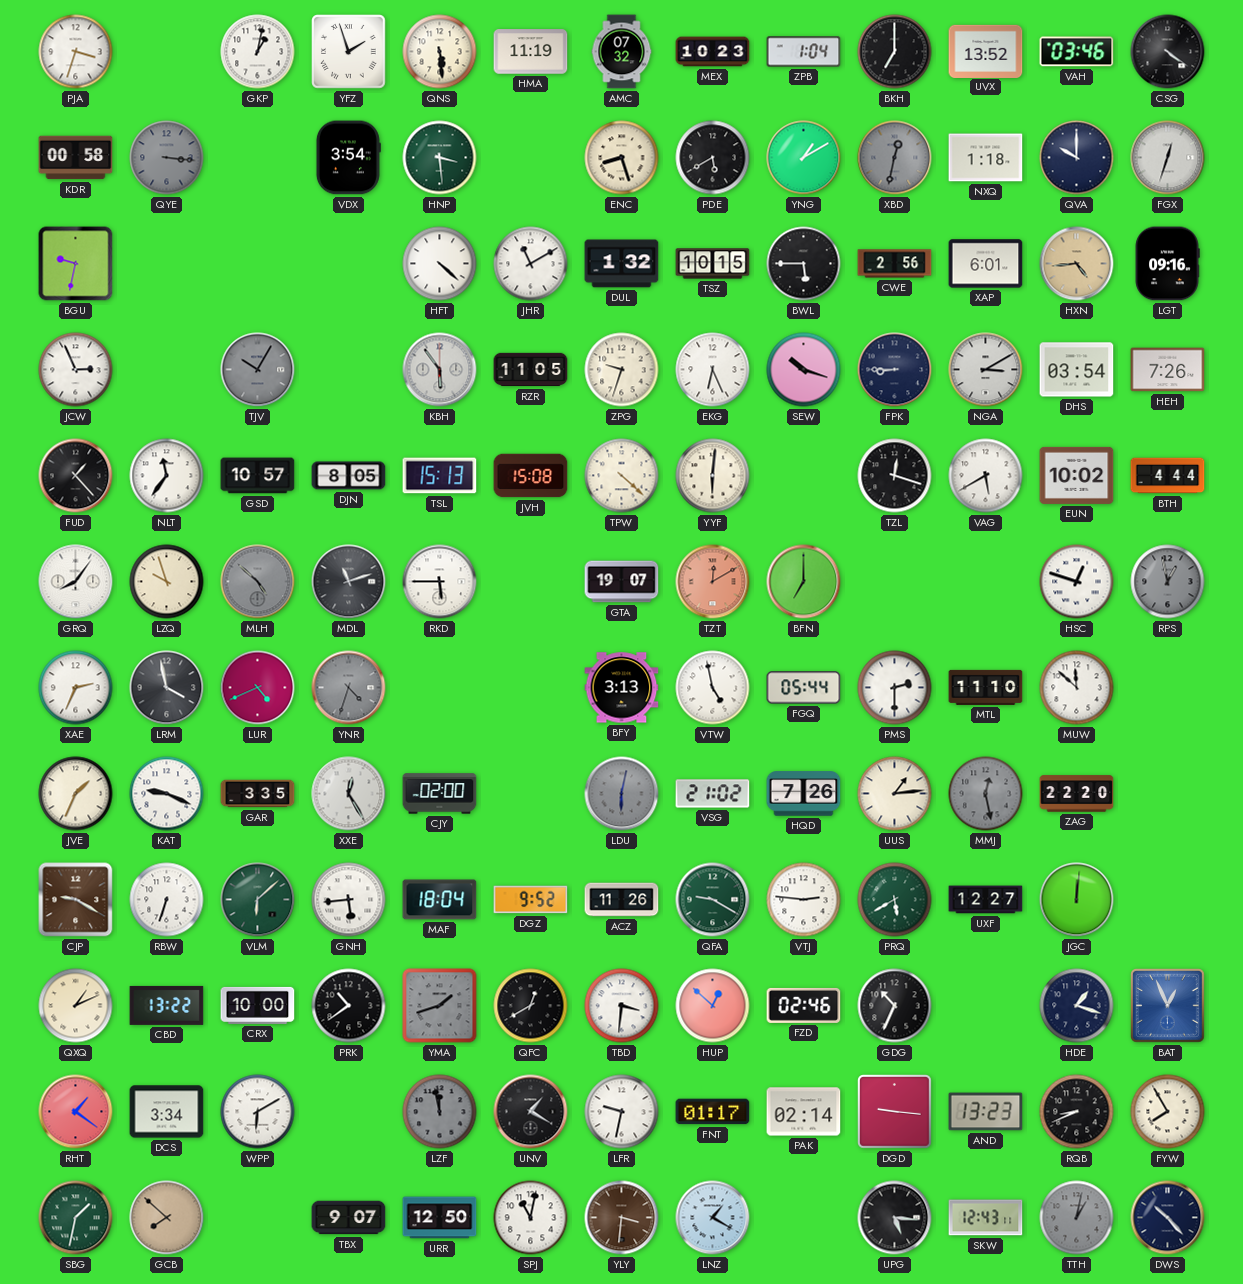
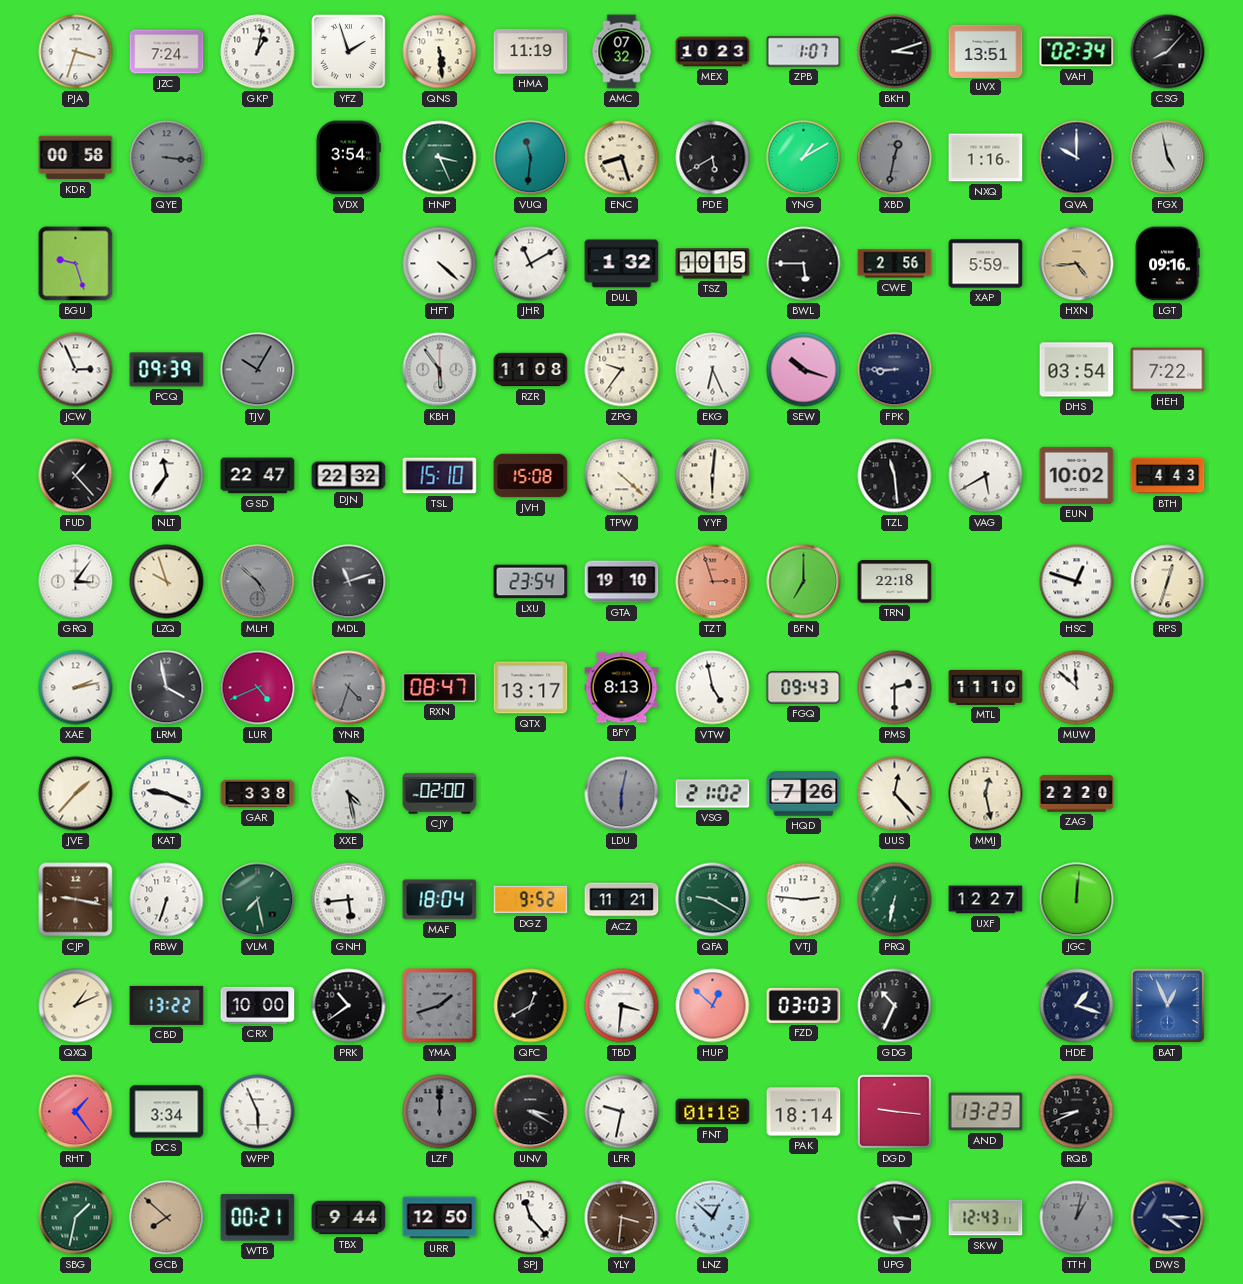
JZC: none -> 7:24 (167, 52)
ZPB: 1:04 -> 1:07 (804, 52)
BKH: 7:00 -> 3:12 (895, 52)
UVX: 13:52 -> 13:51 (986, 51)
VAH: 03:46 -> 02:34 (1077, 52)
CSG: 4:21 -> 8:07 (1168, 52)
HNP: 3:29 -> 3:26 (440, 158)
VUQ: none -> 11:31 (531, 158)
NXQ: 1:18 -> 1:16 (986, 158)
FGX: 12:33 -> 4:58 (1168, 158)
BGU: 9:32 -> 9:27 (76, 264)
XAP: 6:01 -> 5:59 (986, 264)
PCQ: none -> 09:39 (167, 370)
RZR: 11:05 -> 11:08 (531, 370)
ZPG: 9:33 -> 9:36 (622, 370)
NGA: 3:10 -> none (986, 370)
HEH: 7:26 -> 7:22 (1168, 370)
GSD: 10:57 -> 22:47 (258, 476)
DJN: 8:05 -> 22:32 (349, 476)
TSL: 15:13 -> 15:10 (440, 476)
TZL: 12:18 -> 11:29 (895, 476)
BTH: 4:44 -> 4:43 (1168, 476)
GRQ: 8:06 -> 3:06 (76, 582)
RKD: 5:45 -> none (440, 582)
LXU: none -> 23:54 (531, 582)
GTA: 19:07 -> 19:10 (622, 582)
TZT: 12:10 -> 2:57 (713, 582)
TRN: none -> 22:18 (895, 582)
RPS: 12:58 -> 12:33 (1168, 582)
RPS dial: grey -> cream (1168, 582)
XAE: 2:34 -> 2:13 (76, 688)
RXN: none -> 08:47 (440, 687)
QTX: none -> 13:17 (531, 688)
BFY: 3:13 -> 8:13 (622, 688)
FGQ: 05:44 -> 09:43 (804, 688)
JVE: 1:34 -> 1:37 (76, 794)
GAR: 3:35 -> 3:38 (258, 794)
XXE: 12:25 -> 4:28 (349, 794)
UUS: 1:14 -> 12:23 (895, 794)
MMJ dial: grey -> cream (986, 794)
CJP: 9:20 -> 9:17 (76, 900)
VLM: 6:08 -> 7:28 (258, 900)
ACZ: 11:26 -> 11:21 (622, 900)
PRQ: 5:40 -> 6:32 (895, 900)
FZD: 02:46 -> 03:03 (804, 1005)
RHT: 1:21 -> 1:24 (76, 1112)
WPP: 6:10 -> 5:56 (258, 1112)
LZF: 11:58 -> 12:00 (440, 1112)
UNV: 1:20 -> 3:20 (531, 1112)
FNT: 01:17 -> 01:18 (713, 1112)
PAK: 02:14 -> 18:14 (804, 1112)
FYW: 7:55 -> none (1168, 1112)
WTB: none -> 00:21 (258, 1218)
TBX: 9:07 -> 9:44 (349, 1218)
SPJ: 11:02 -> 11:23 (531, 1218)
LNZ: 1:20 -> 12:52 (713, 1218)
DWS: 10:23 -> 4:15 (1168, 1218)
